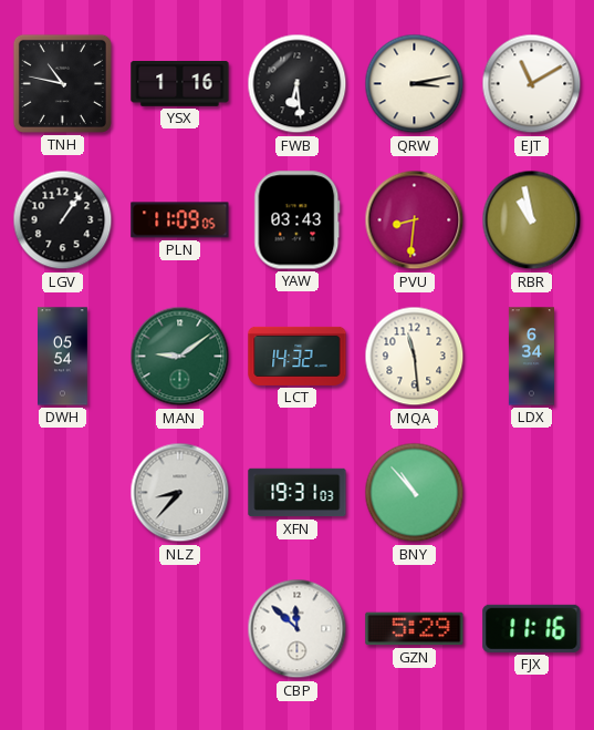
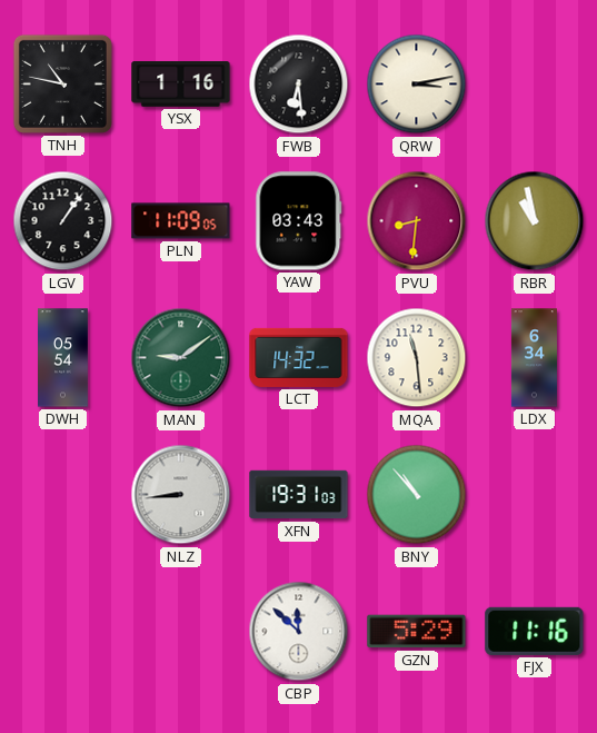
EJT: 11:10 -> none (532, 84)
NLZ: 8:37 -> 8:44 (181, 495)
